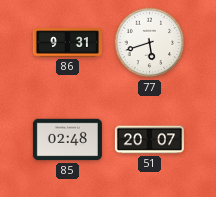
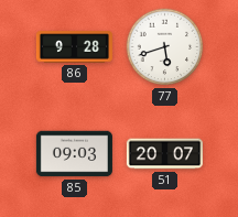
86: 9:31 -> 9:28 (74, 47)
85: 02:48 -> 09:03 (74, 154)
